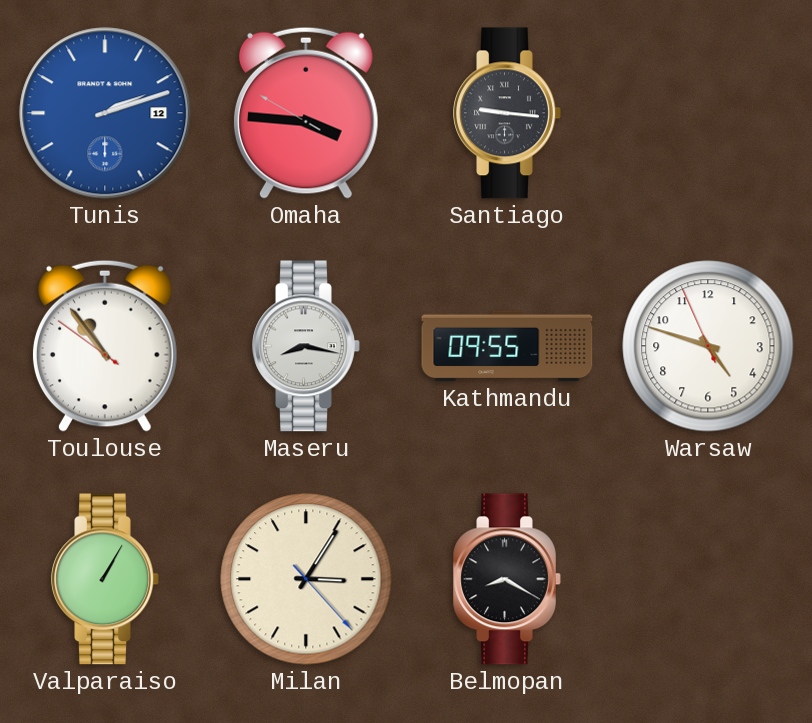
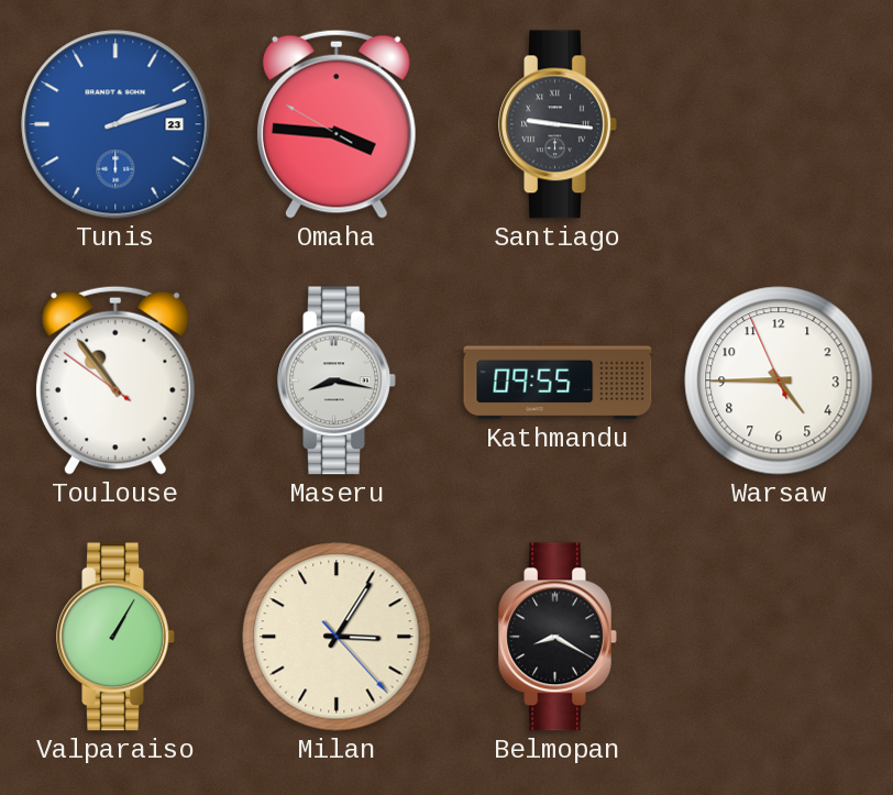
Tunis date: 12 -> 23 (115, 124)
Warsaw: 4:47 -> 4:44 (779, 380)
